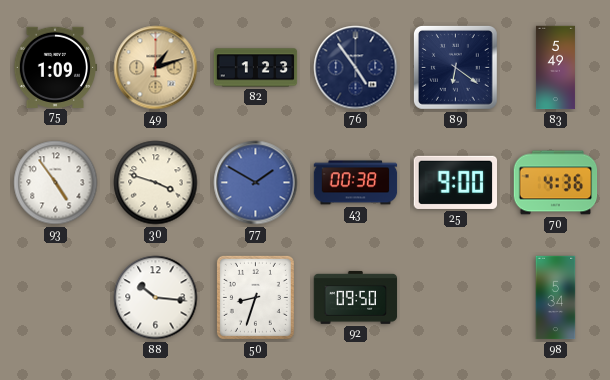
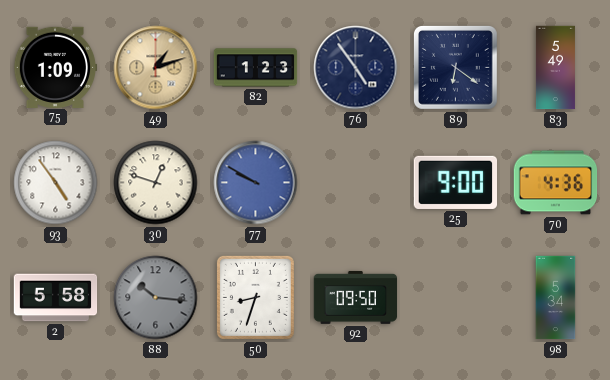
30: 3:48 -> 12:48 (156, 183)
77: 1:50 -> 9:50 (256, 183)
43: 00:38 -> none (356, 183)
2: none -> 5:58 (56, 298)
88 dial: white -> grey (156, 298)
